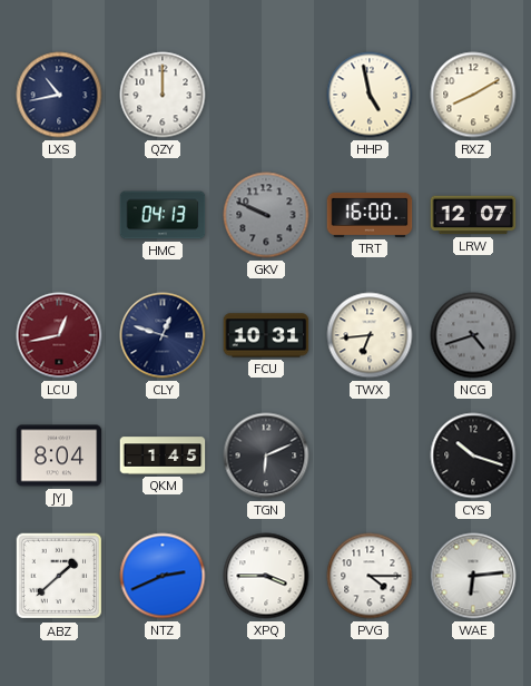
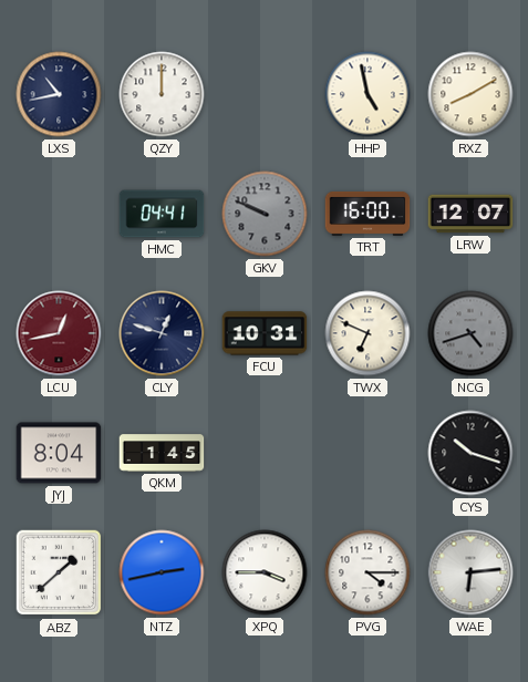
HMC: 04:13 -> 04:41 (162, 214)
TWX: 6:44 -> 6:49 (367, 333)
TGN: 6:11 -> none (266, 455)
NTZ: 2:41 -> 2:43 (162, 572)
